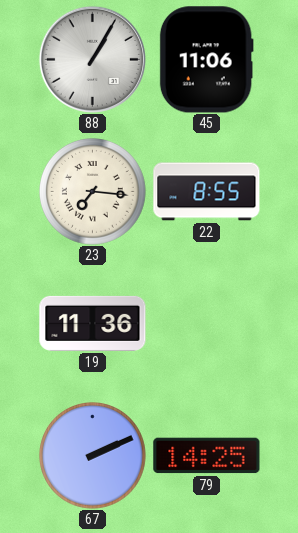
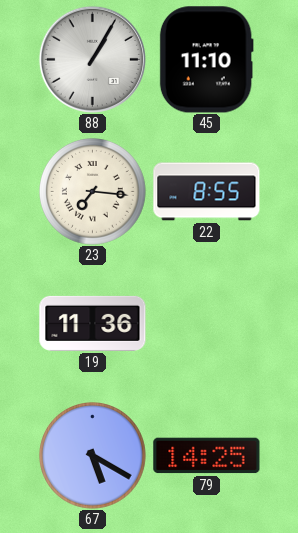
45: 11:06 -> 11:10 (206, 60)
67: 2:11 -> 5:20 (93, 456)
